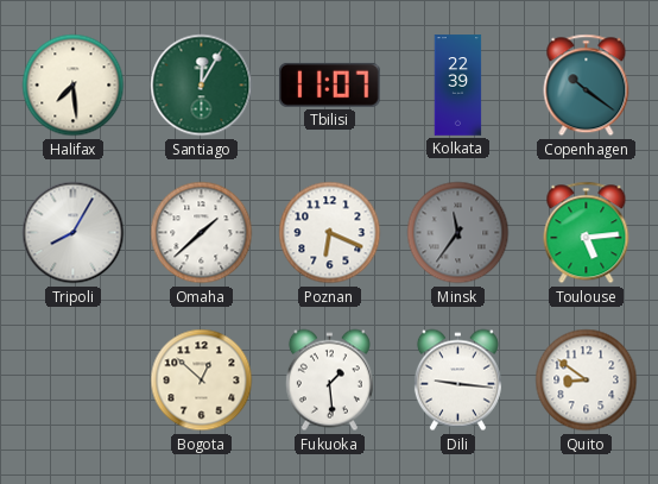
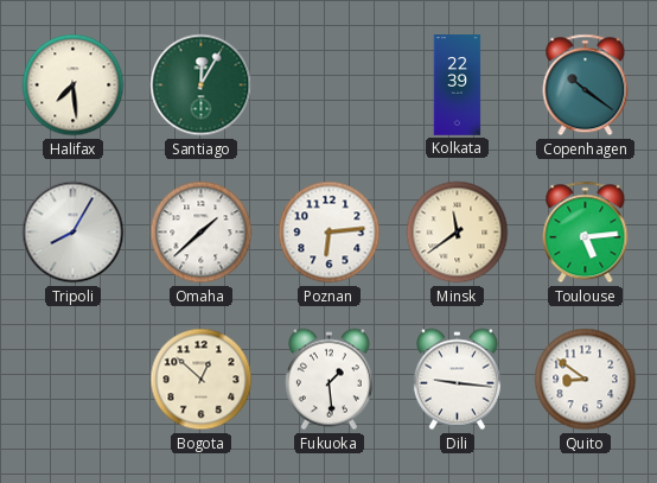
Tbilisi: 11:07 -> none (329, 84)
Poznan: 6:19 -> 6:14 (330, 233)
Minsk: 11:36 -> 11:39 (458, 233)
Minsk dial: grey -> cream (458, 233)
